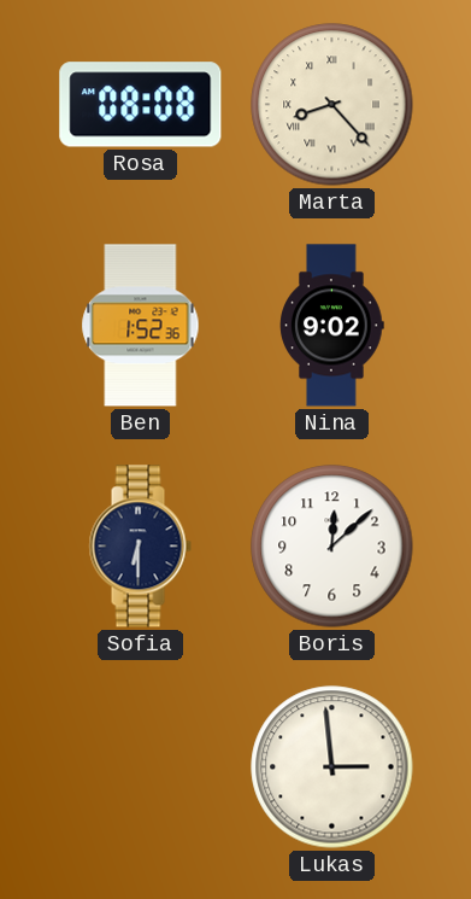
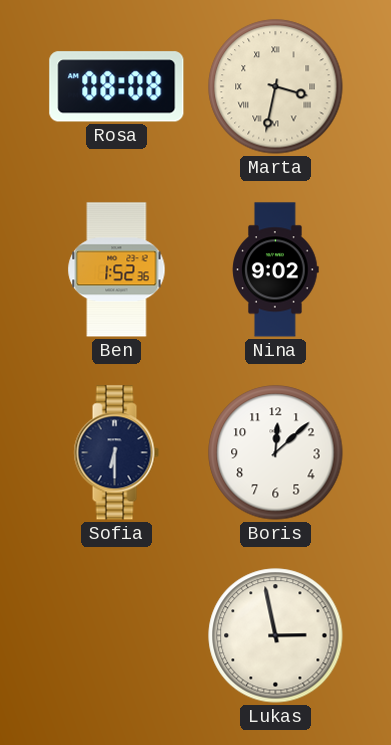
Marta: 8:23 -> 3:32 (276, 87)
Lukas: 2:59 -> 2:58 (276, 636)
